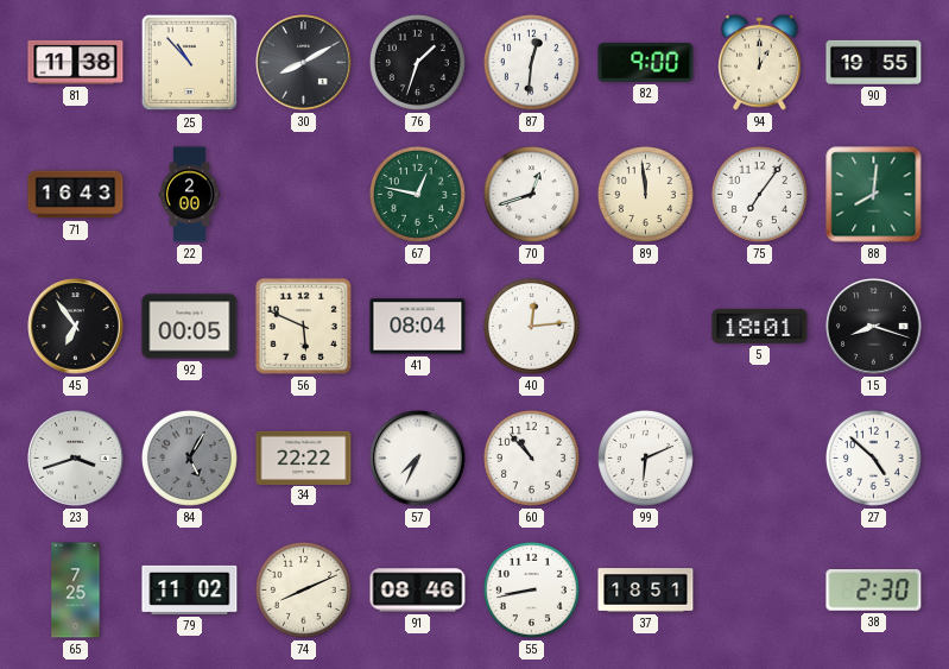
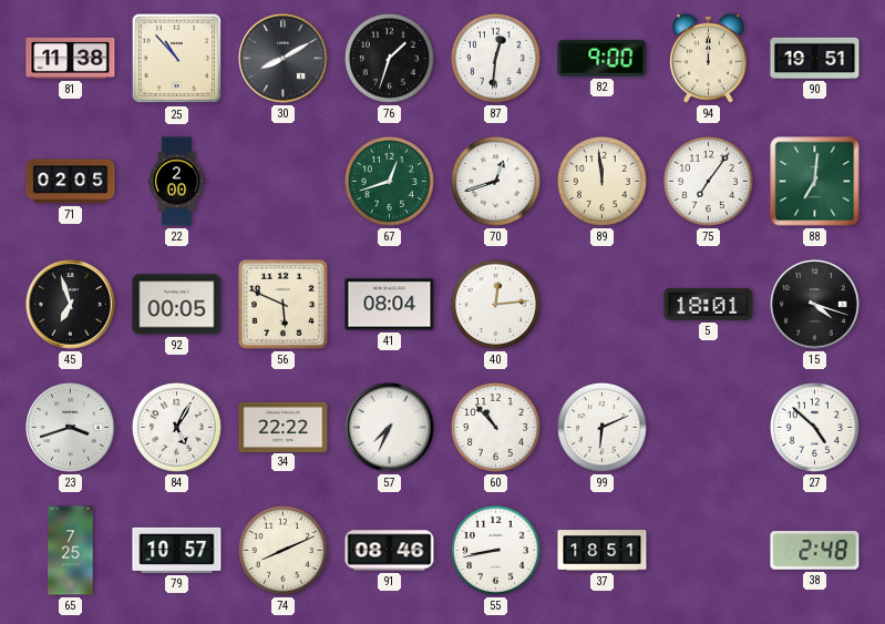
94: 1:00 -> 12:00 (709, 58)
90: 19:55 -> 19:51 (815, 58)
71: 16:43 -> 02:05 (71, 182)
67: 12:47 -> 12:42 (389, 181)
88: 8:01 -> 7:01 (815, 182)
45: 6:54 -> 6:57 (71, 305)
15: 8:18 -> 4:18 (815, 305)
84 dial: grey -> white (176, 427)
79: 11:02 -> 10:57 (177, 550)
38: 2:30 -> 2:48 (815, 551)
